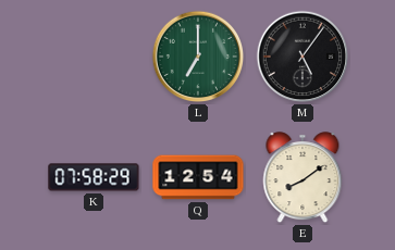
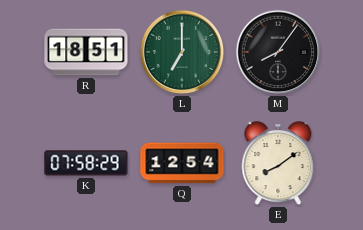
R: none -> 18:51 (86, 52)
M: 5:06 -> 8:06 (278, 52)
